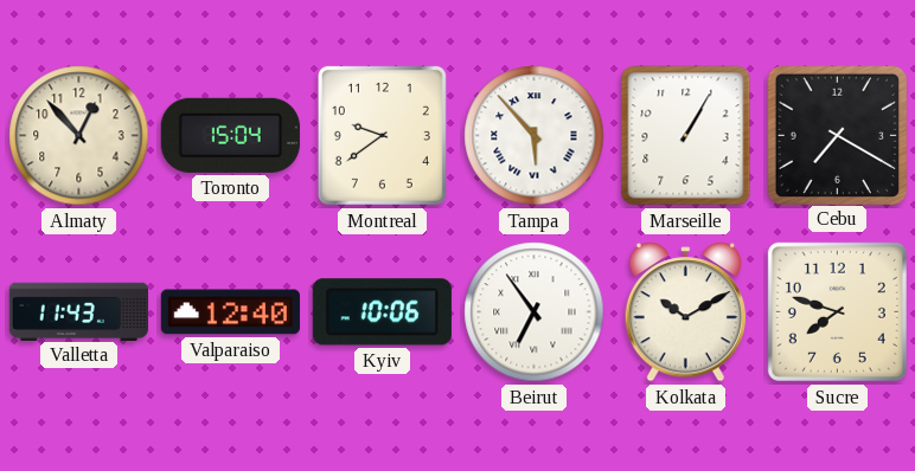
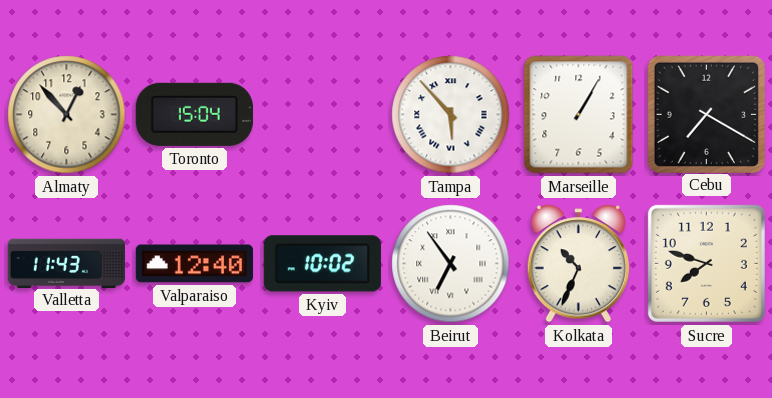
Montreal: 9:39 -> none (382, 135)
Kyiv: 10:06 -> 10:02 (322, 264)
Kolkata: 10:10 -> 10:34 (578, 264)
